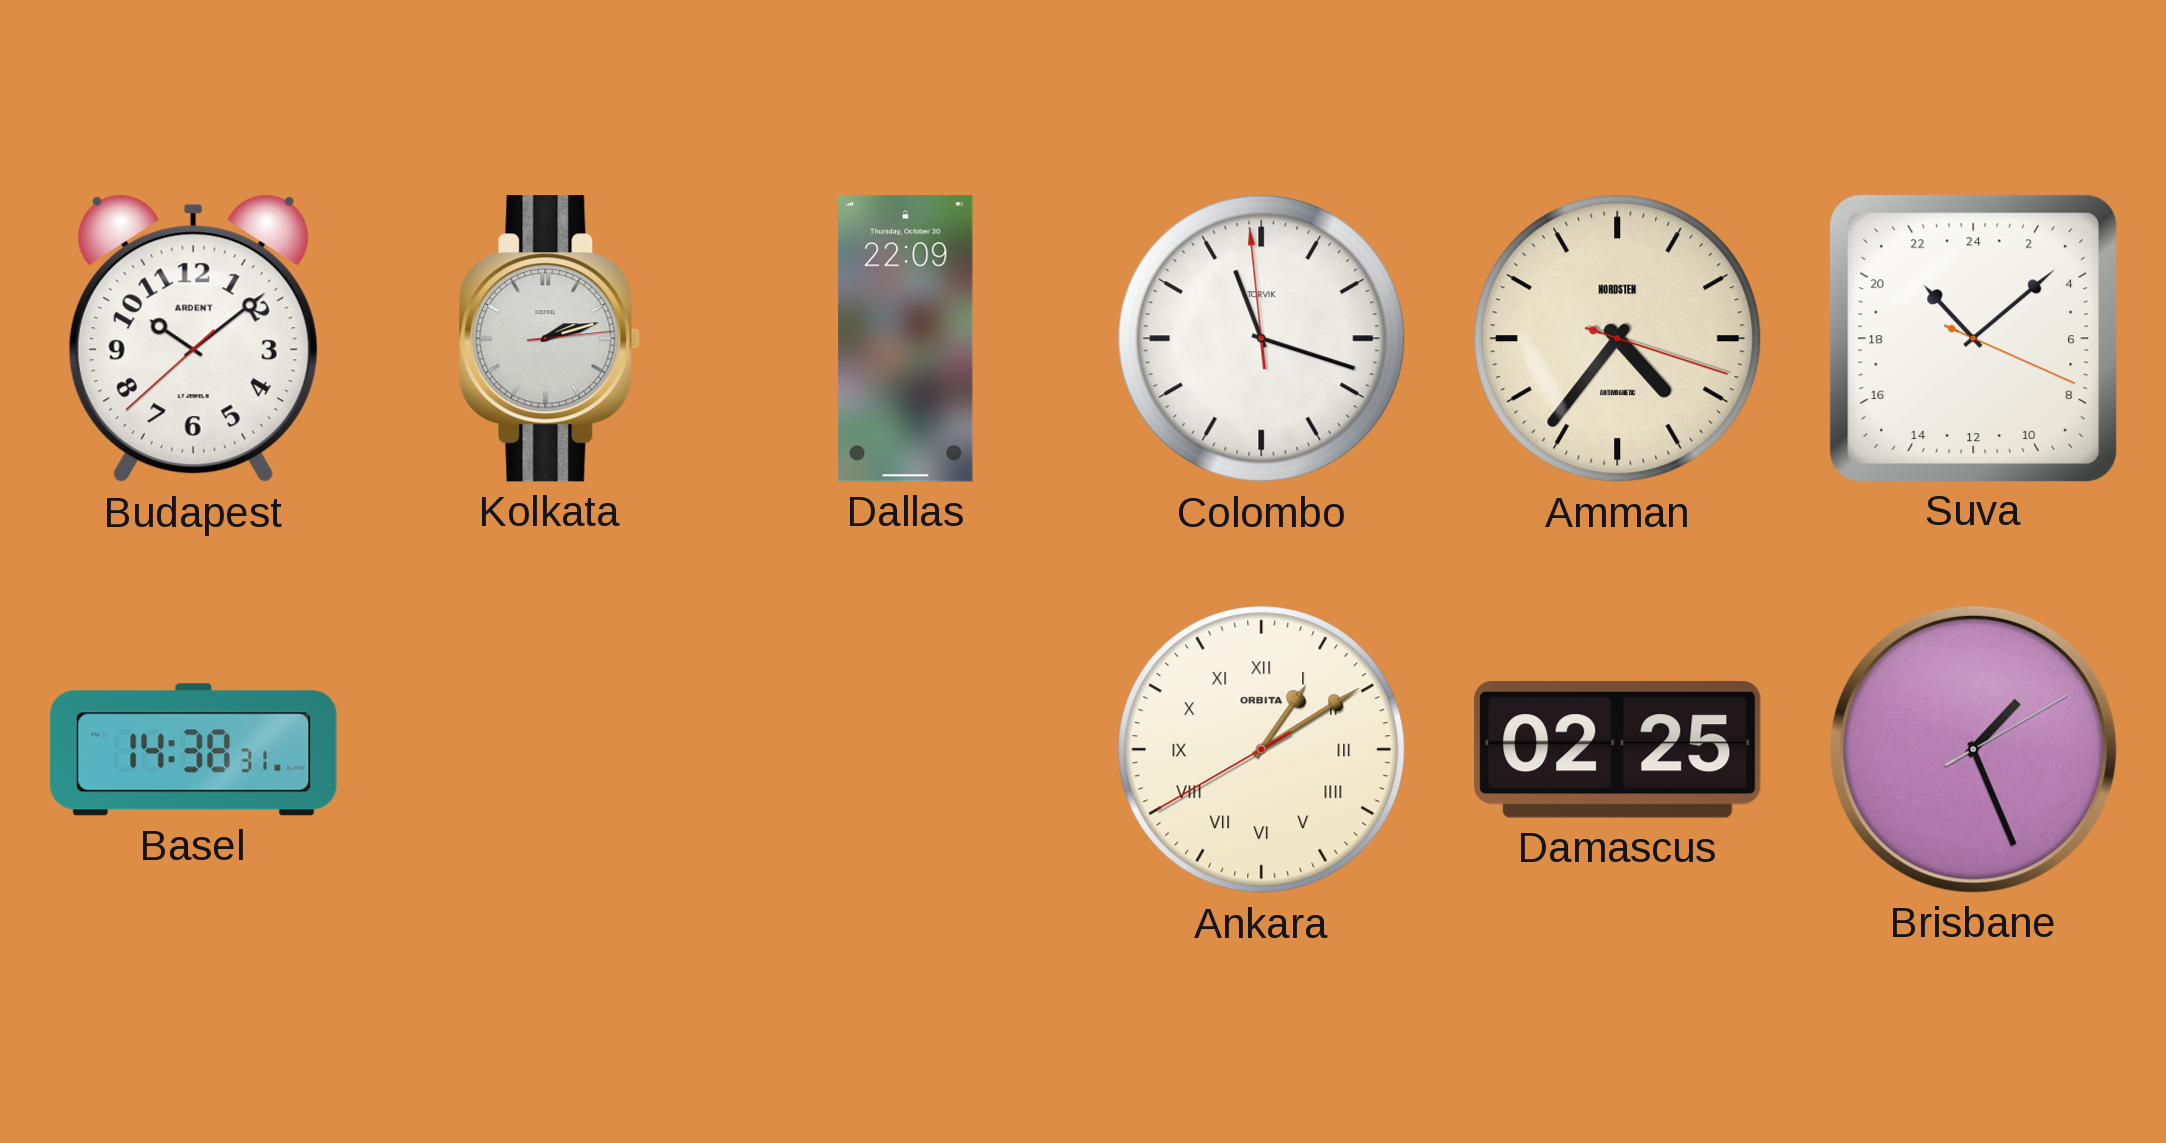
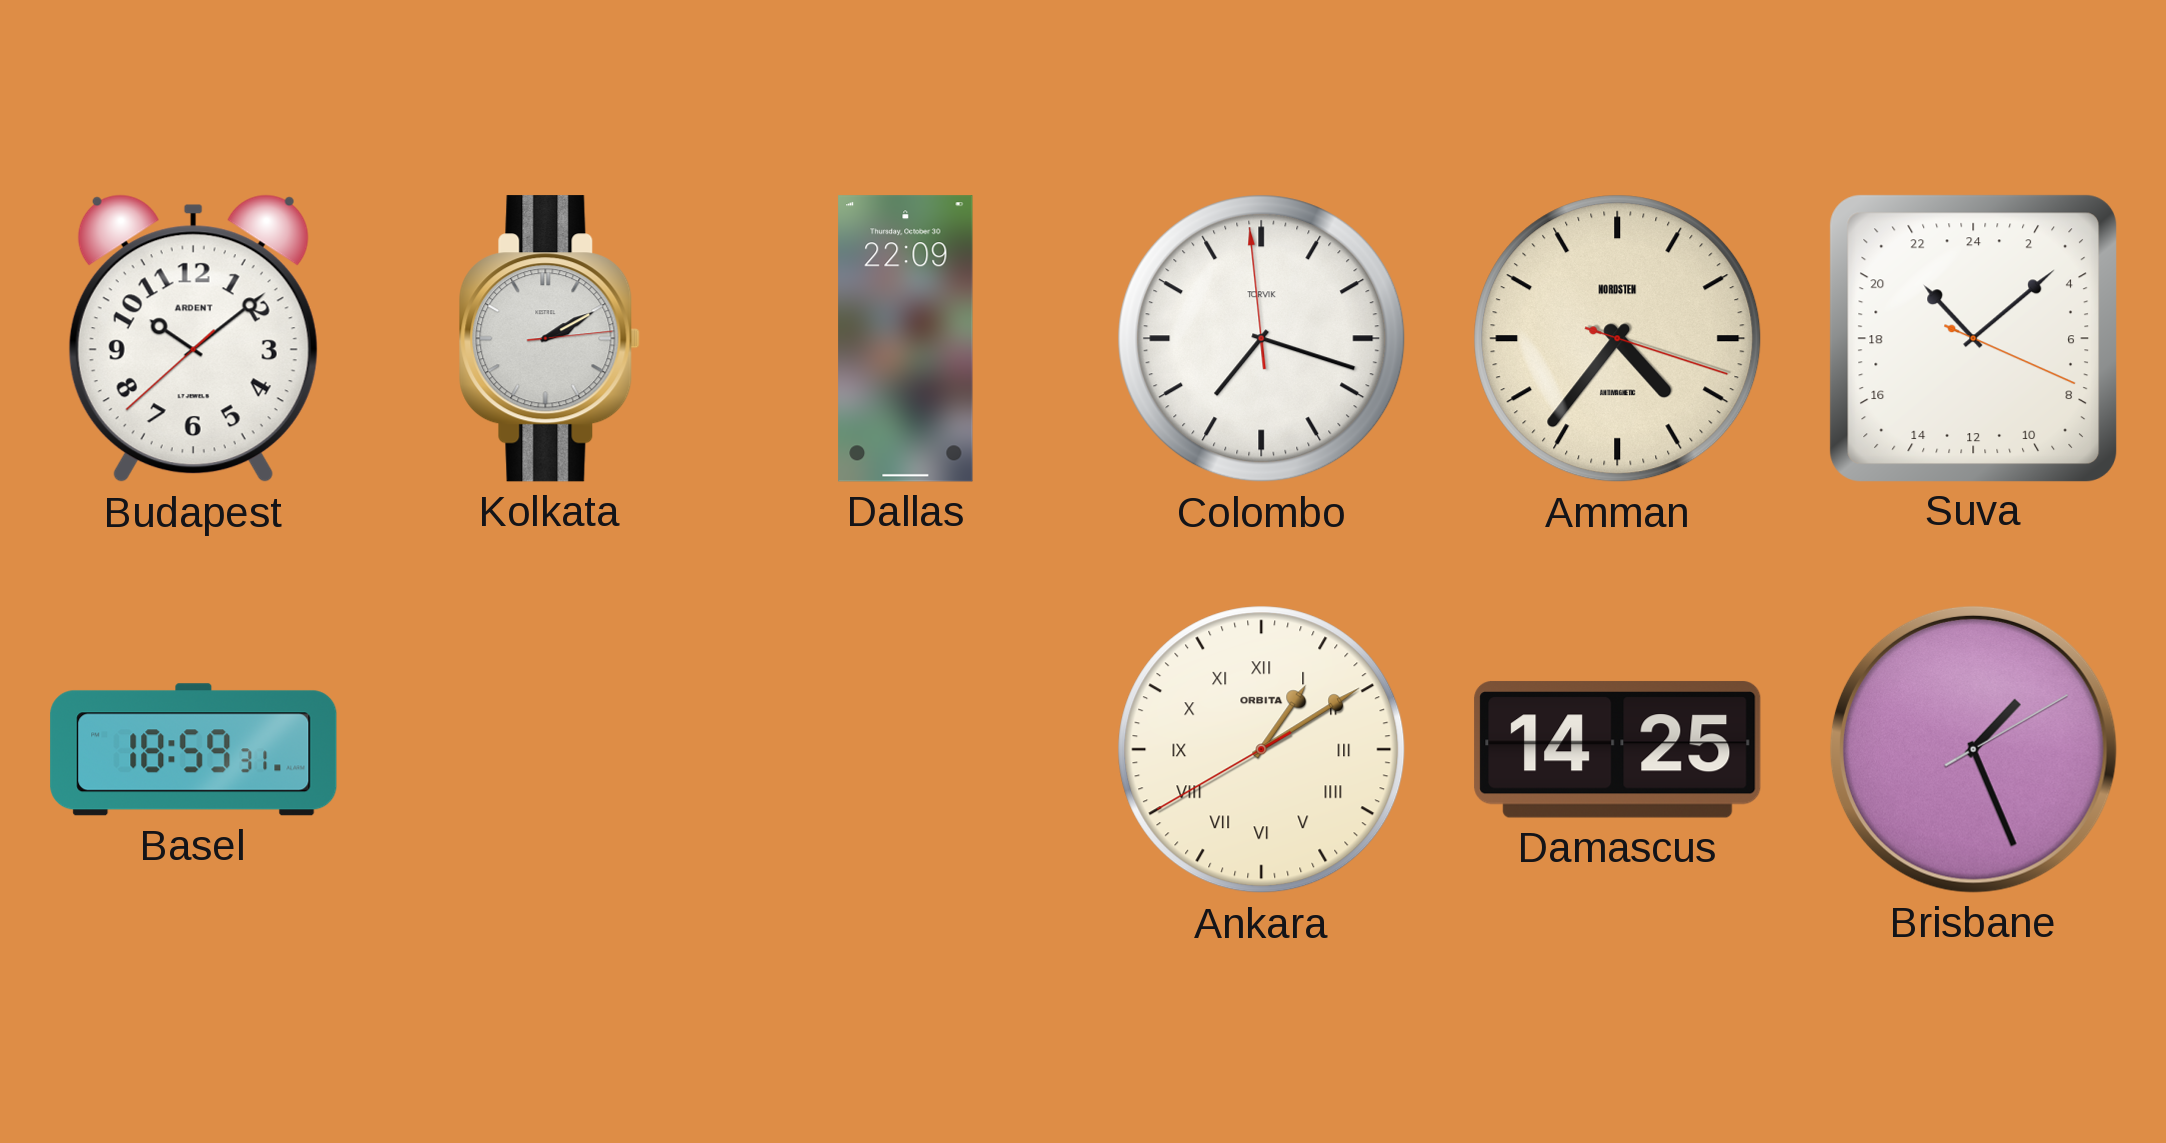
Kolkata: 2:12 -> 2:10 (549, 339)
Colombo: 11:17 -> 7:17 (1262, 339)
Basel: 14:38 -> 18:59 (194, 750)
Damascus: 02:25 -> 14:25 (1618, 749)
